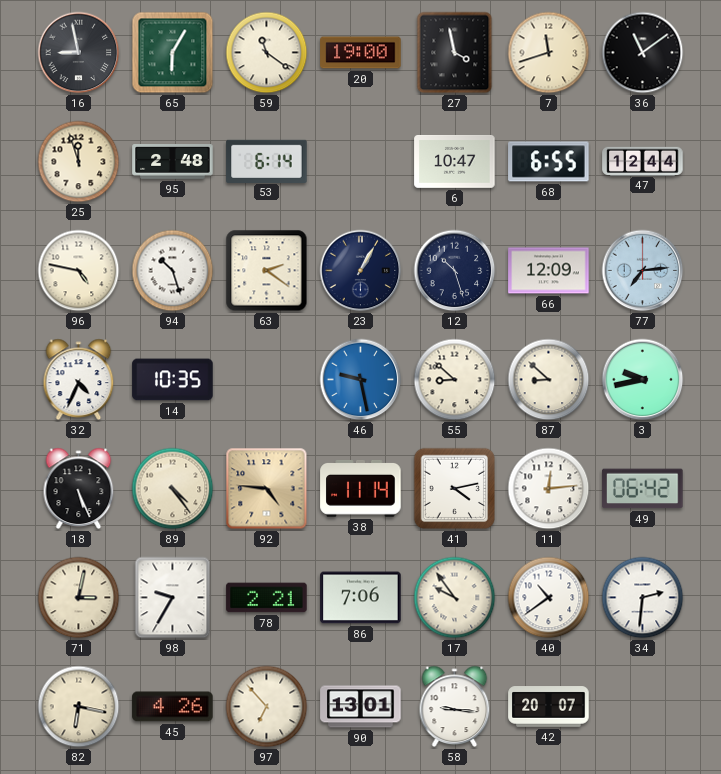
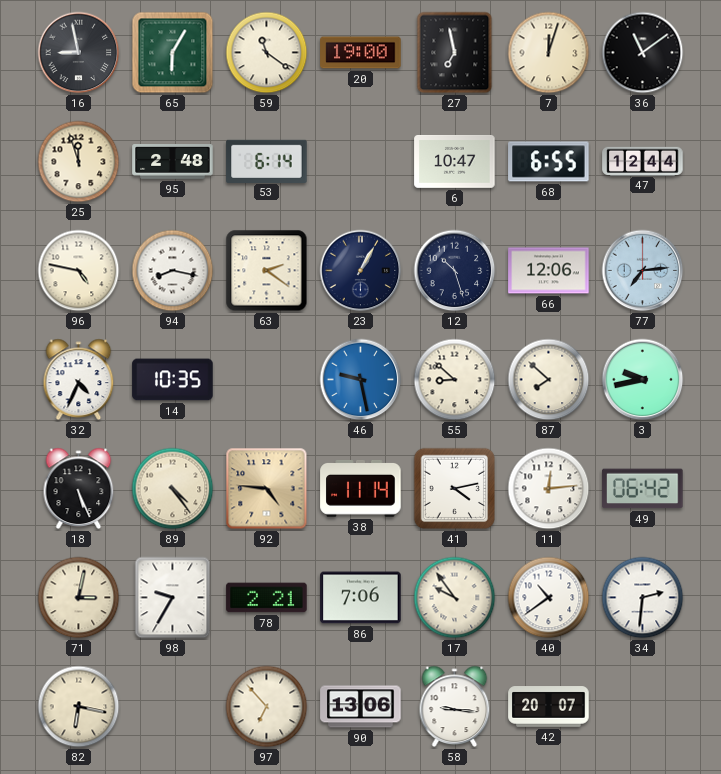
27: 3:58 -> 6:58 (455, 53)
7: 11:42 -> 12:03 (549, 53)
94: 10:27 -> 8:17 (173, 271)
66: 12:09 -> 12:06 (549, 271)
87: 8:52 -> 7:52 (549, 380)
45: 4:26 -> none (173, 707)
90: 13:01 -> 13:06 (361, 707)
